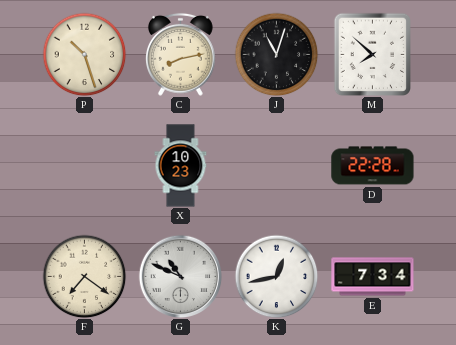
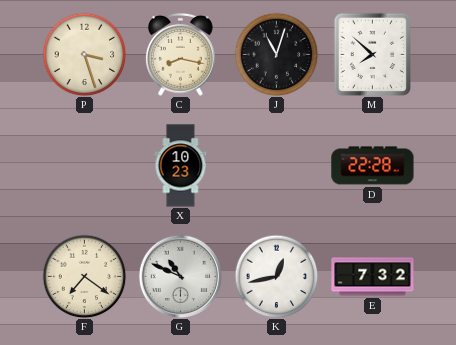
P: 10:27 -> 3:27 (84, 54)
C: 8:13 -> 8:17 (180, 54)
E: 7:34 -> 7:32 (373, 277)
